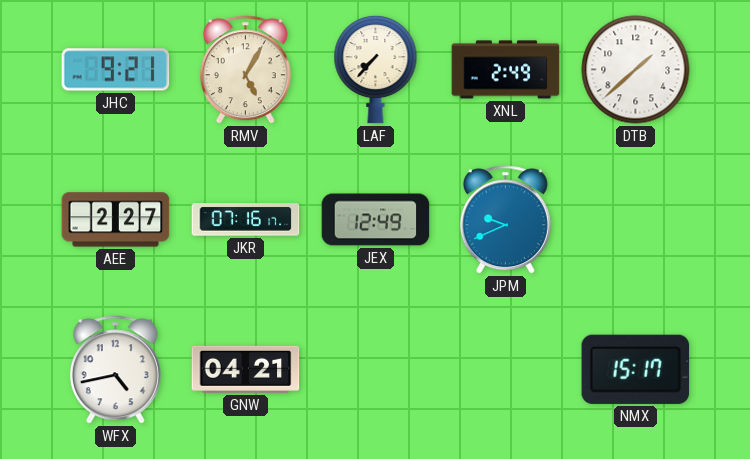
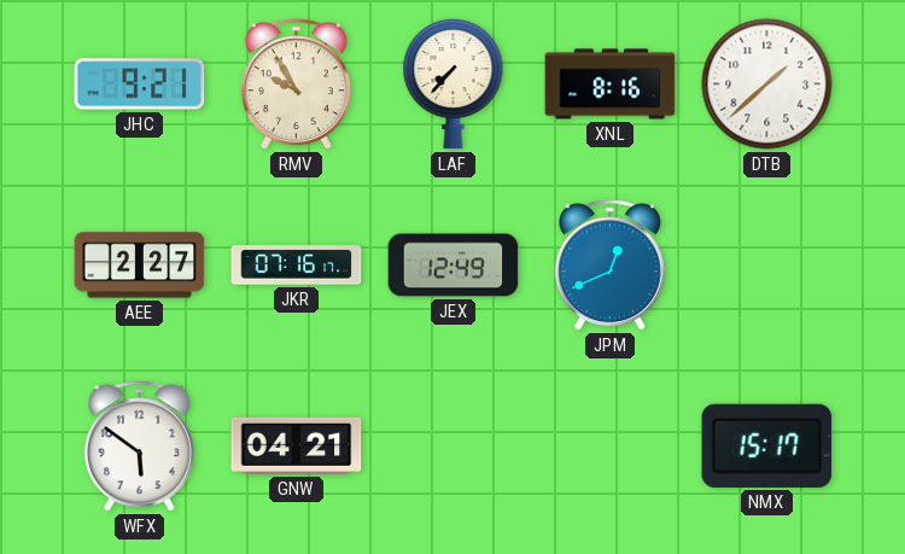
RMV: 5:05 -> 9:55 (296, 84)
XNL: 2:49 -> 8:16 (611, 84)
JPM: 9:41 -> 12:41 (609, 266)
WFX: 4:43 -> 5:51 (139, 447)
